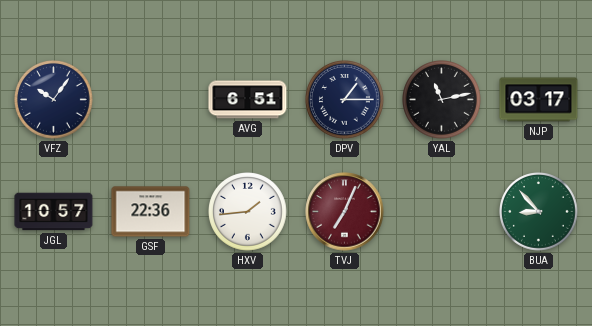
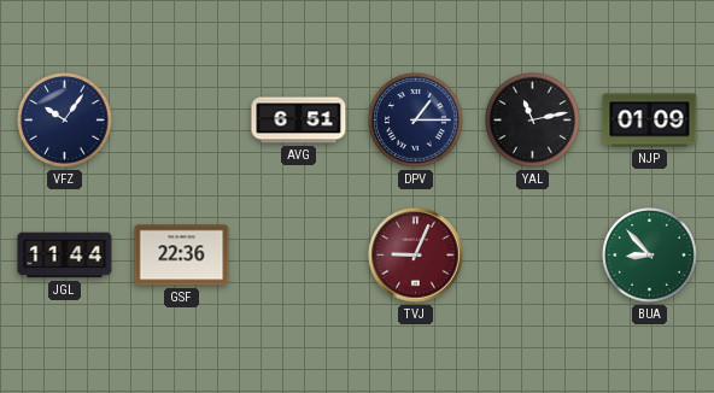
NJP: 03:17 -> 01:09 (650, 121)
JGL: 10:57 -> 11:44 (65, 256)
HXV: 1:44 -> none (248, 212)
TVJ: 7:04 -> 9:04 (416, 256)
